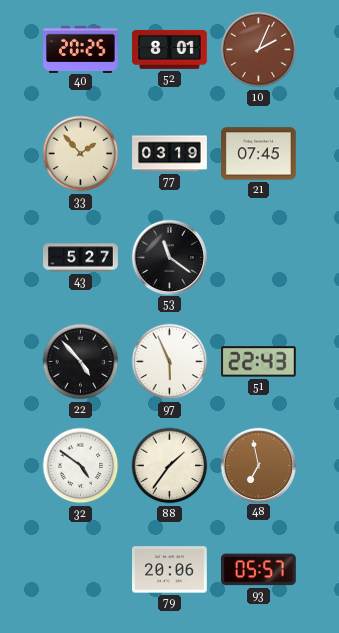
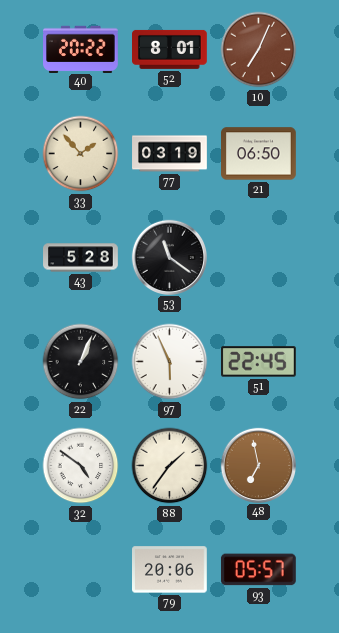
40: 20:25 -> 20:22 (81, 49)
10: 2:04 -> 7:04 (259, 50)
21: 07:45 -> 06:50 (259, 154)
43: 5:27 -> 5:28 (81, 258)
22: 4:53 -> 1:04 (81, 362)
51: 22:43 -> 22:45 (259, 362)
